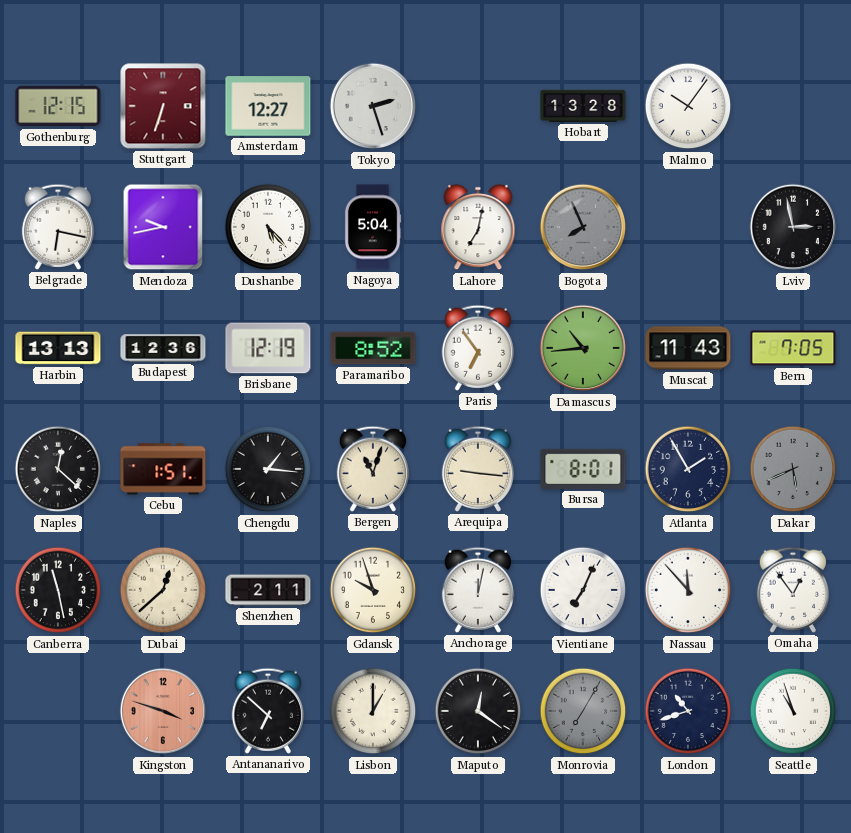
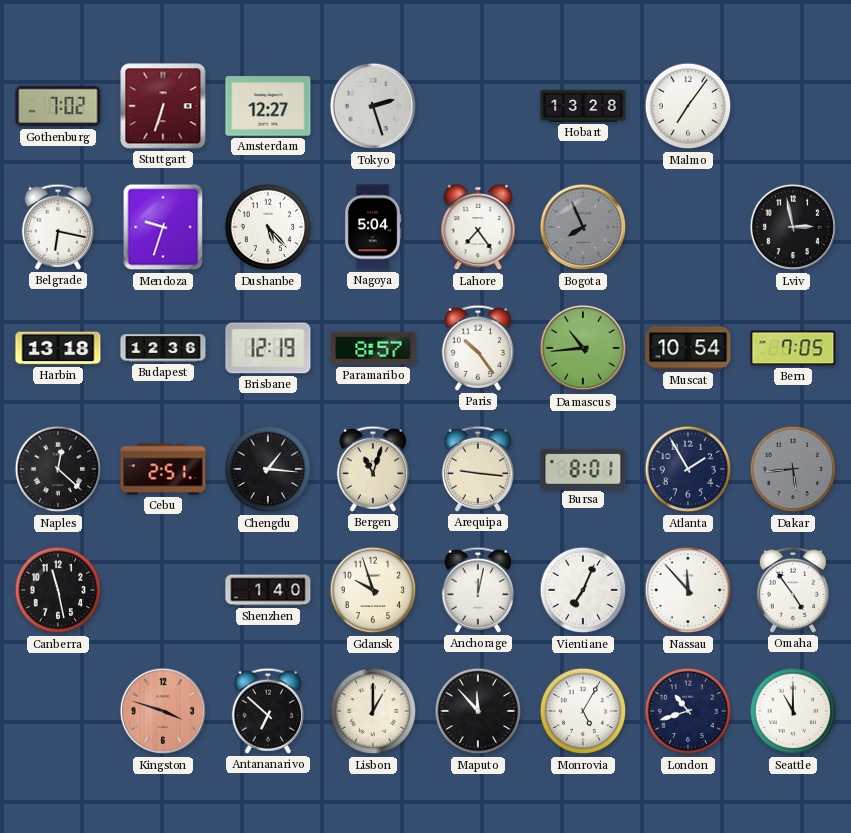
Gothenburg: 12:15 -> 7:02 (58, 106)
Malmo: 10:06 -> 7:06 (688, 106)
Mendoza: 9:43 -> 9:33 (163, 227)
Lahore: 7:02 -> 7:24 (478, 227)
Harbin: 13:13 -> 13:18 (58, 348)
Paramaribo: 8:52 -> 8:57 (373, 348)
Paris: 6:54 -> 10:24 (477, 348)
Muscat: 11:43 -> 10:54 (688, 348)
Cebu: 1:51 -> 2:51 (163, 469)
Dakar: 5:41 -> 5:44 (793, 469)
Dubai: 12:38 -> none (163, 590)
Shenzhen: 2:11 -> 1:40 (268, 590)
Omaha: 12:54 -> 4:54 (792, 590)
Maputo: 12:21 -> 11:53 (478, 711)
Monrovia: 7:05 -> 5:05 (583, 711)
Monrovia dial: grey -> white (583, 711)
Seattle: 10:57 -> 11:00 (793, 711)
